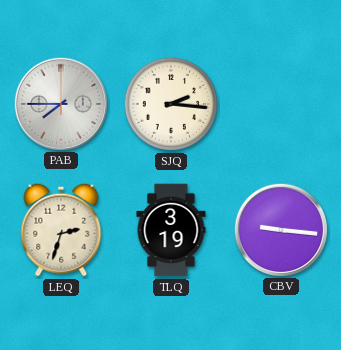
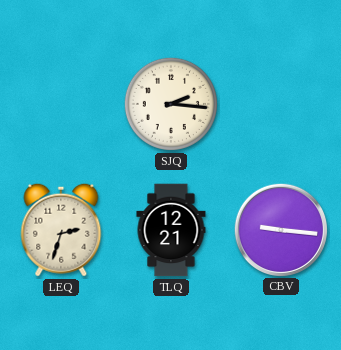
PAB: 7:45 -> none (60, 103)
TLQ: 3:19 -> 12:21 (171, 230)
